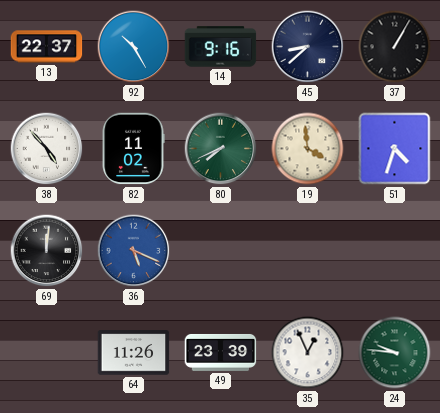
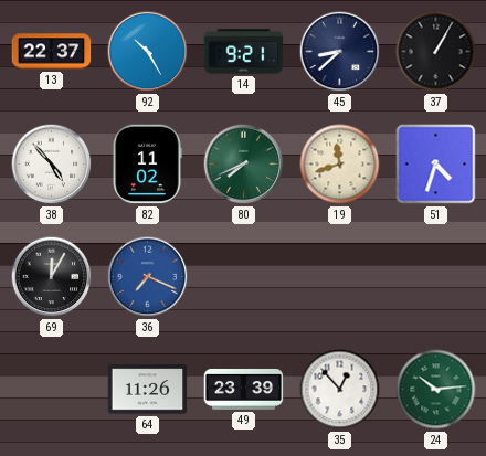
14: 9:16 -> 9:21 (244, 52)
19: 3:59 -> 11:42 (340, 165)
69: 12:01 -> 12:05 (52, 277)
36: 5:19 -> 7:19 (148, 277)
35: 12:56 -> 12:53 (340, 390)
24: 9:46 -> 10:14 (436, 390)
